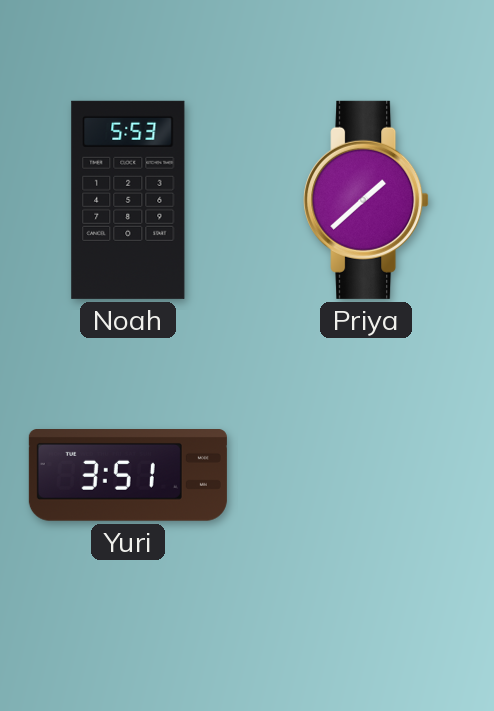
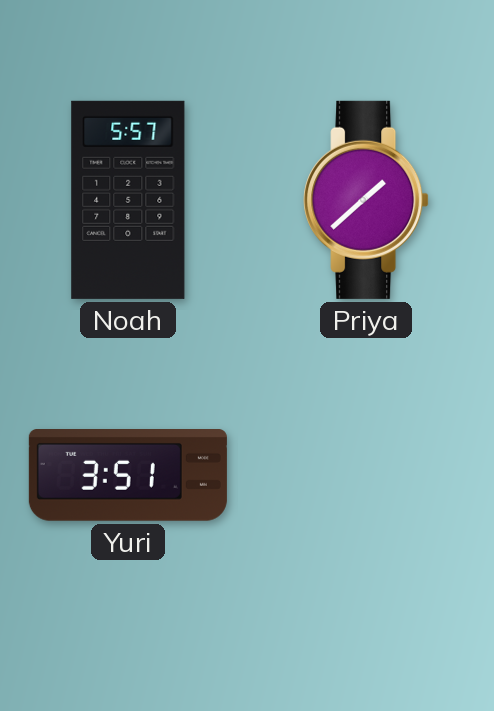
Noah: 5:53 -> 5:57 (128, 200)
